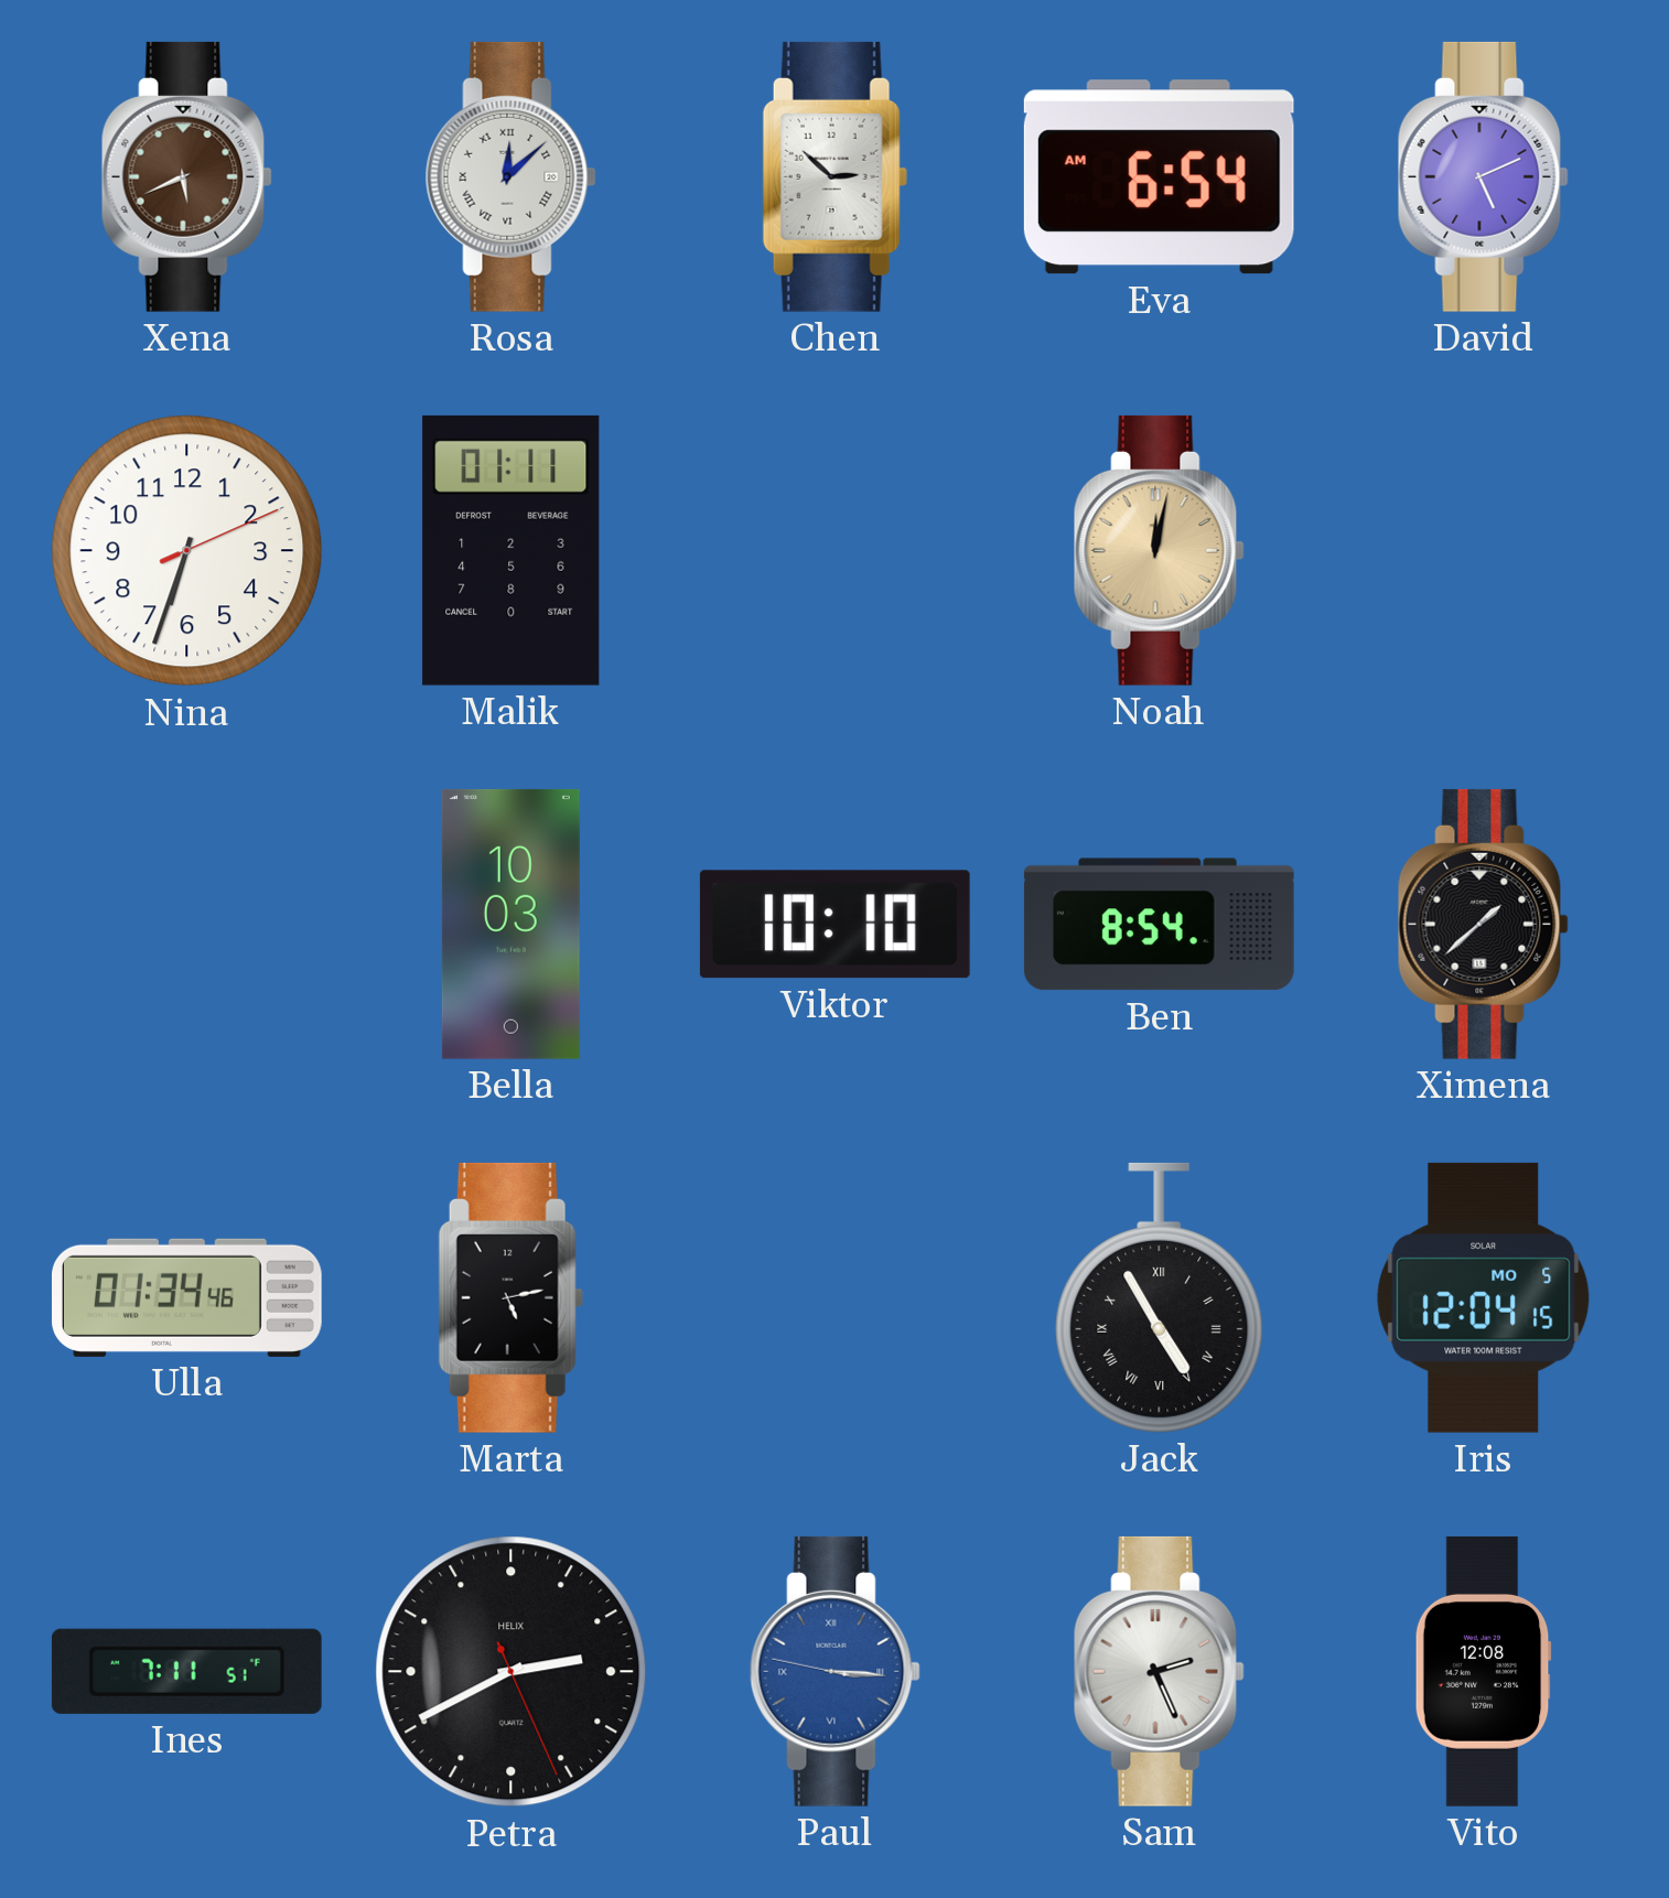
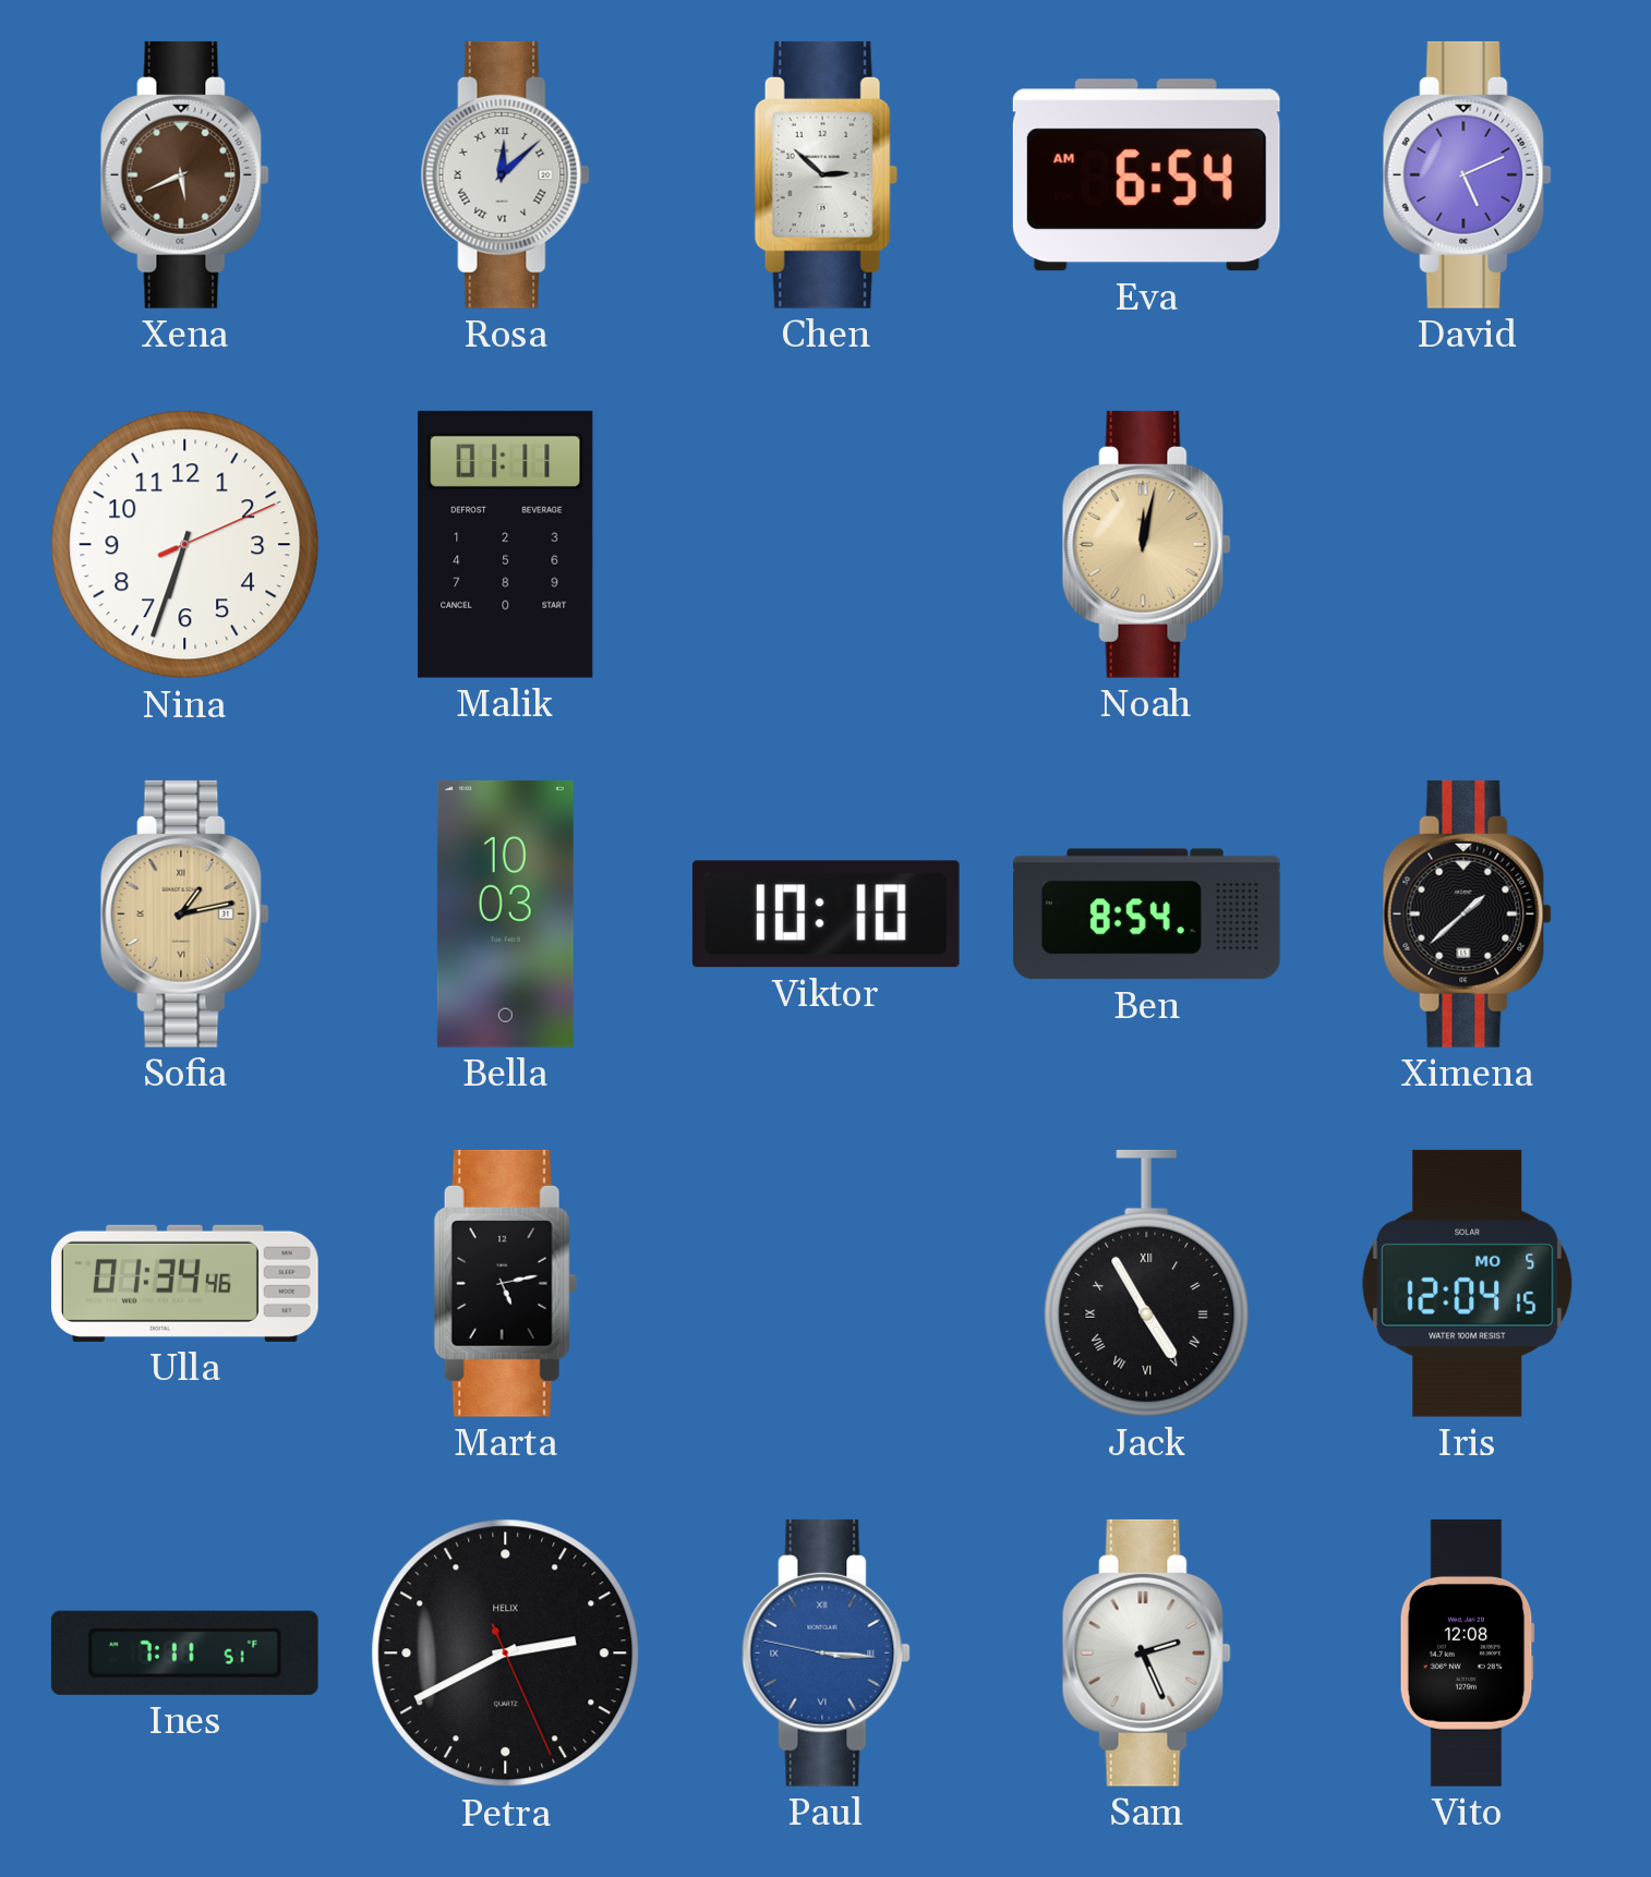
Sofia: none -> 1:13 (184, 913)
